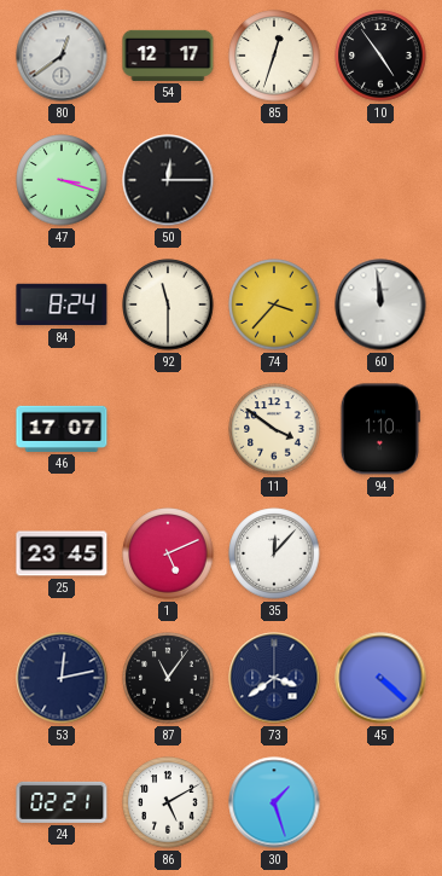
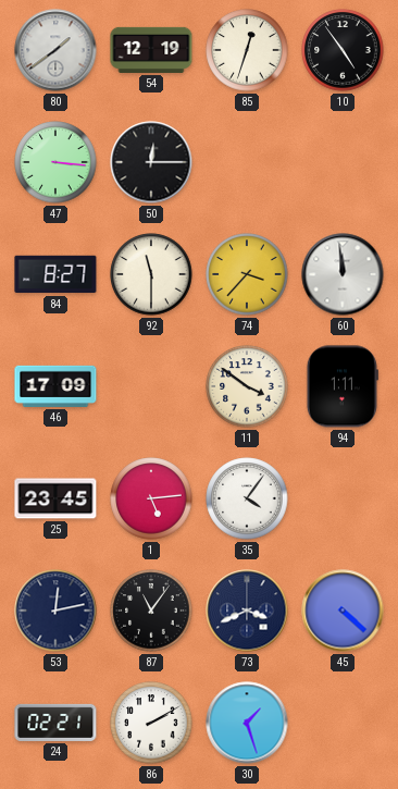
80: 12:39 -> 1:39 (55, 50)
54: 12:17 -> 12:19 (151, 50)
47: 3:18 -> 3:16 (55, 162)
84: 8:24 -> 8:27 (55, 274)
46: 17:07 -> 17:09 (55, 386)
94: 1:10 -> 1:11 (341, 386)
1: 5:11 -> 5:14 (151, 498)
35: 12:07 -> 4:06 (247, 498)
73: 3:39 -> 3:41 (247, 611)
86: 5:10 -> 2:10 (151, 723)
